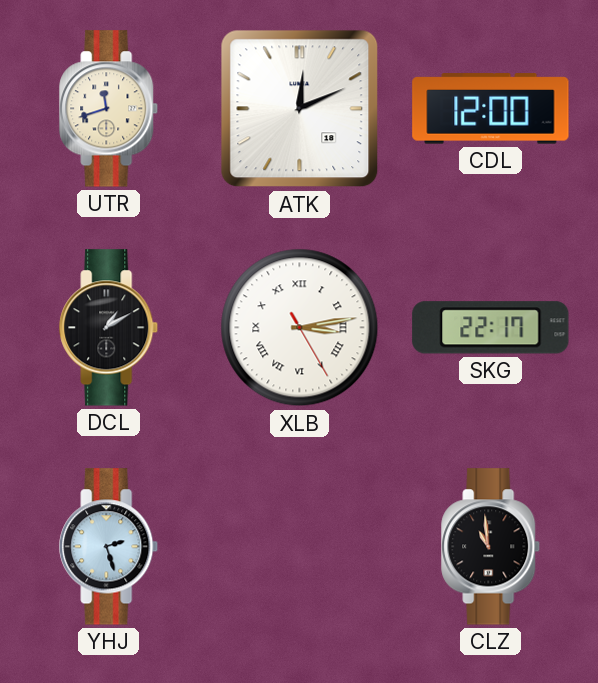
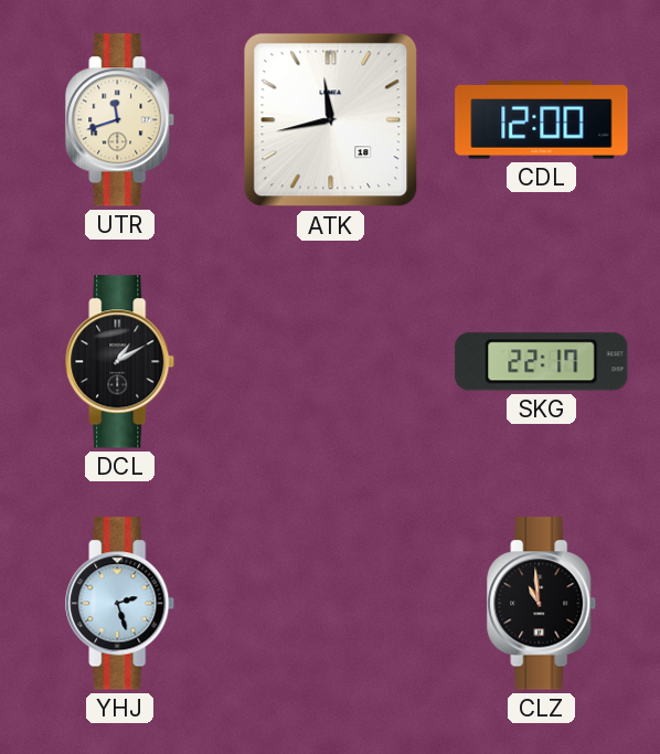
ATK: 12:11 -> 11:43 (331, 120)
XLB: 3:13 -> none (300, 328)
